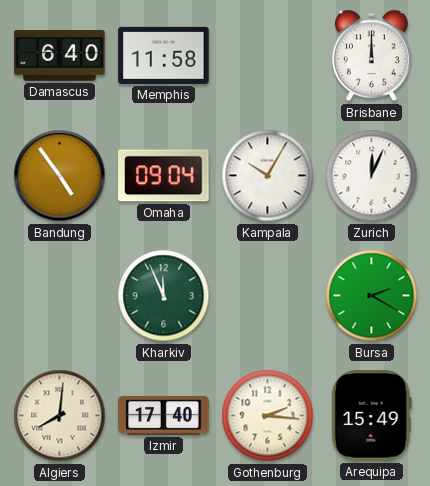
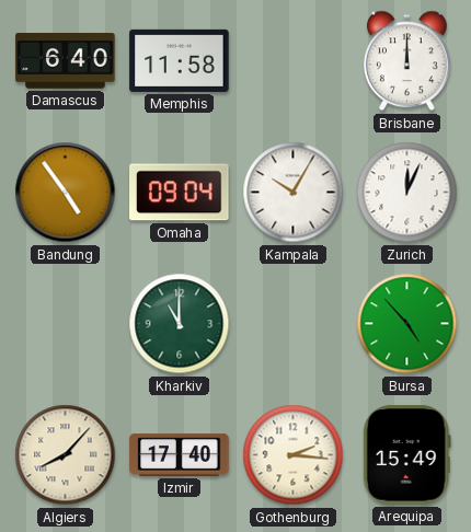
Kharkiv: 11:56 -> 11:00 (180, 324)
Bursa: 2:20 -> 4:53 (407, 324)
Algiers: 8:01 -> 8:07 (66, 455)
